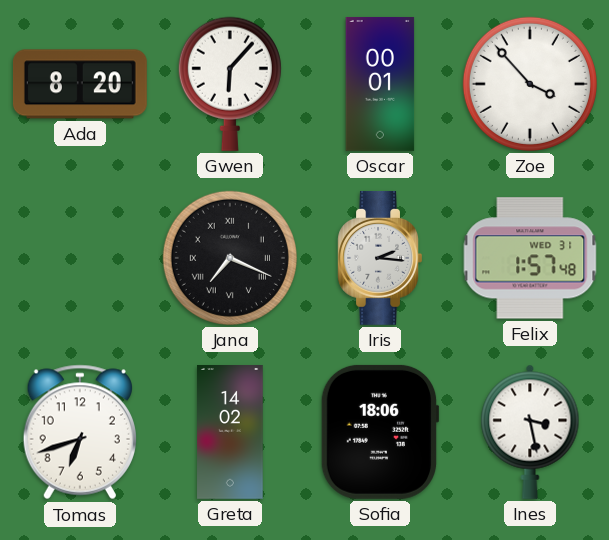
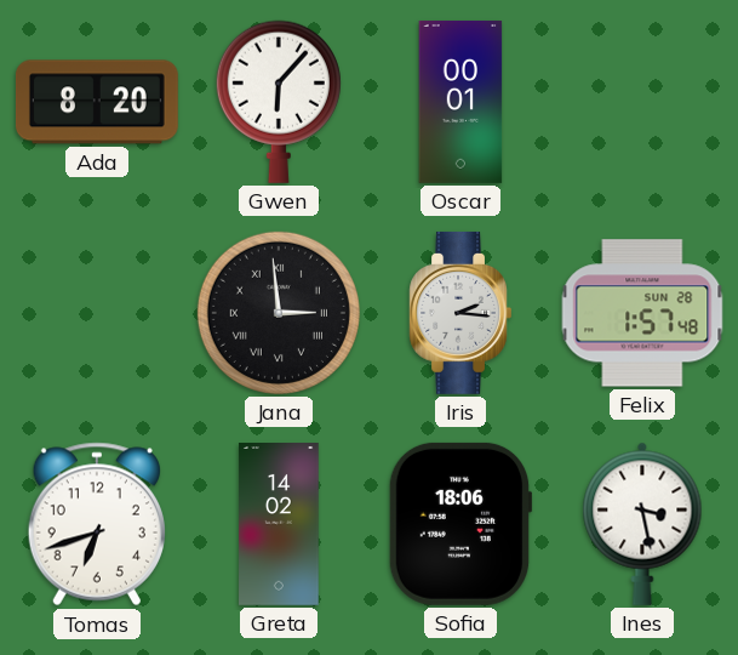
Zoe: 3:53 -> none (530, 84)
Jana: 7:19 -> 2:59 (279, 313)
Felix date: WED 31 -> SUN 28 (642, 313)
